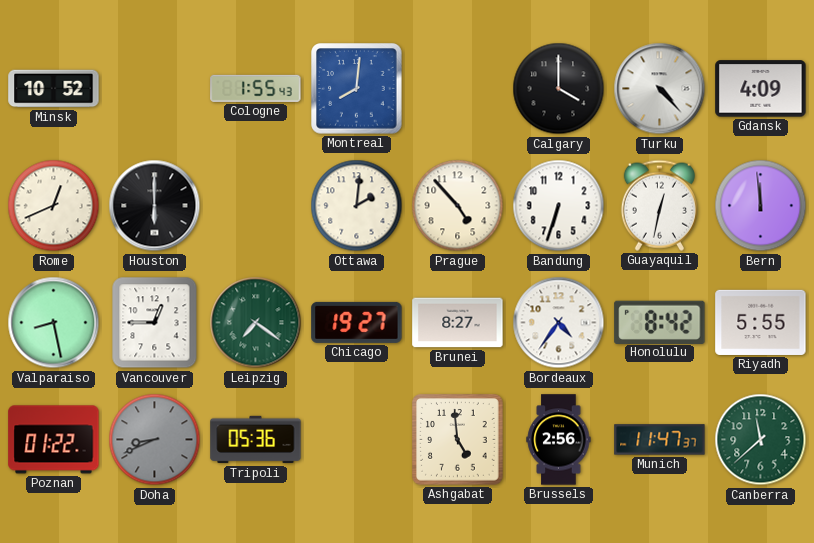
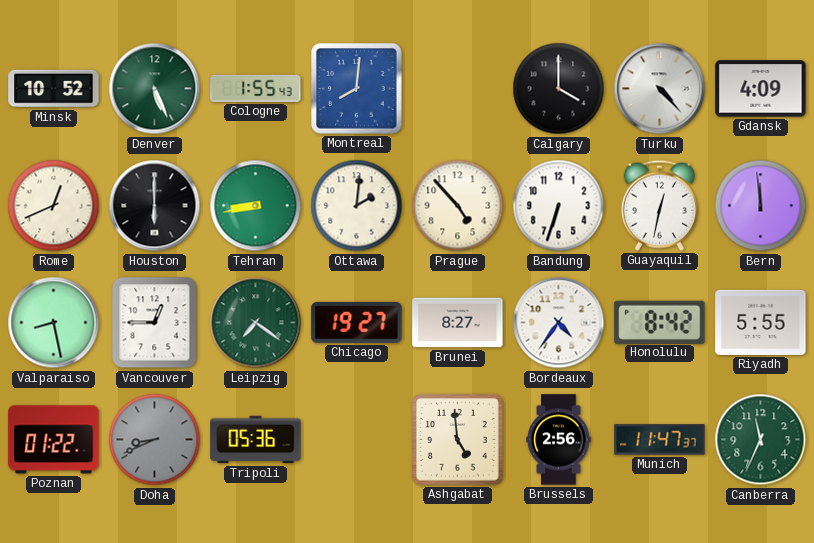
Denver: none -> 5:26 (155, 89)
Tehran: none -> 8:43 (256, 206)
Canberra: 11:38 -> 11:34 (761, 440)
